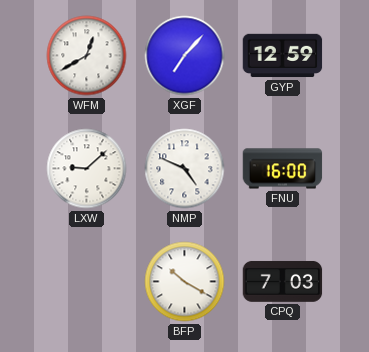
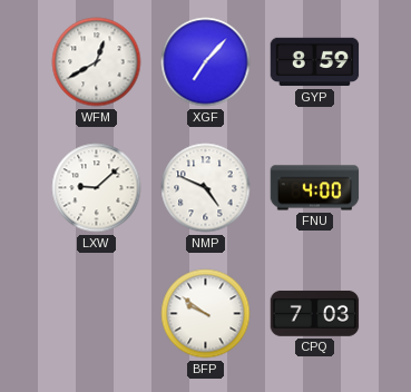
GYP: 12:59 -> 8:59 (315, 62)
FNU: 16:00 -> 4:00 (315, 188)
BFP: 10:20 -> 9:51 (206, 314)
